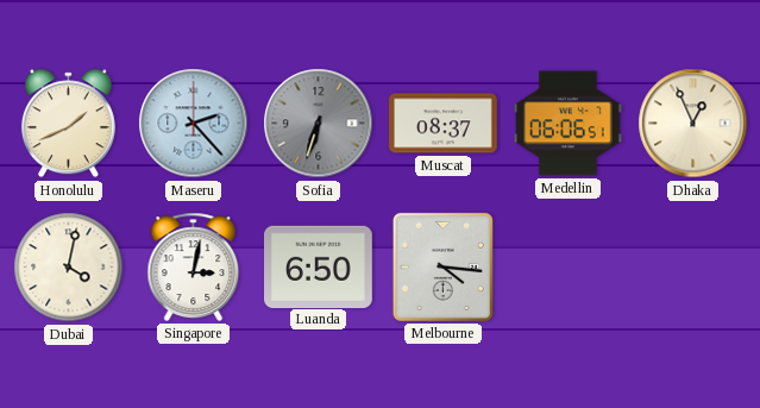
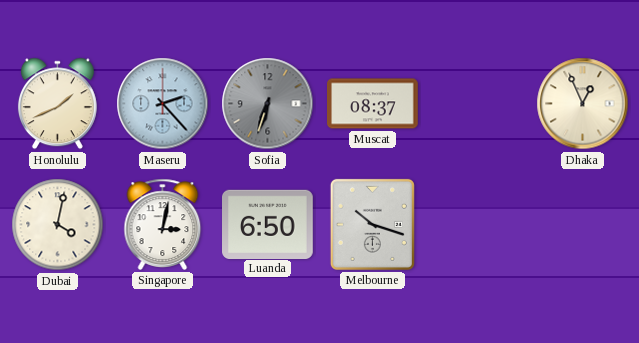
Medellin: 06:06 -> none (569, 124)
Melbourne: 4:16 -> 10:18 (372, 224)
